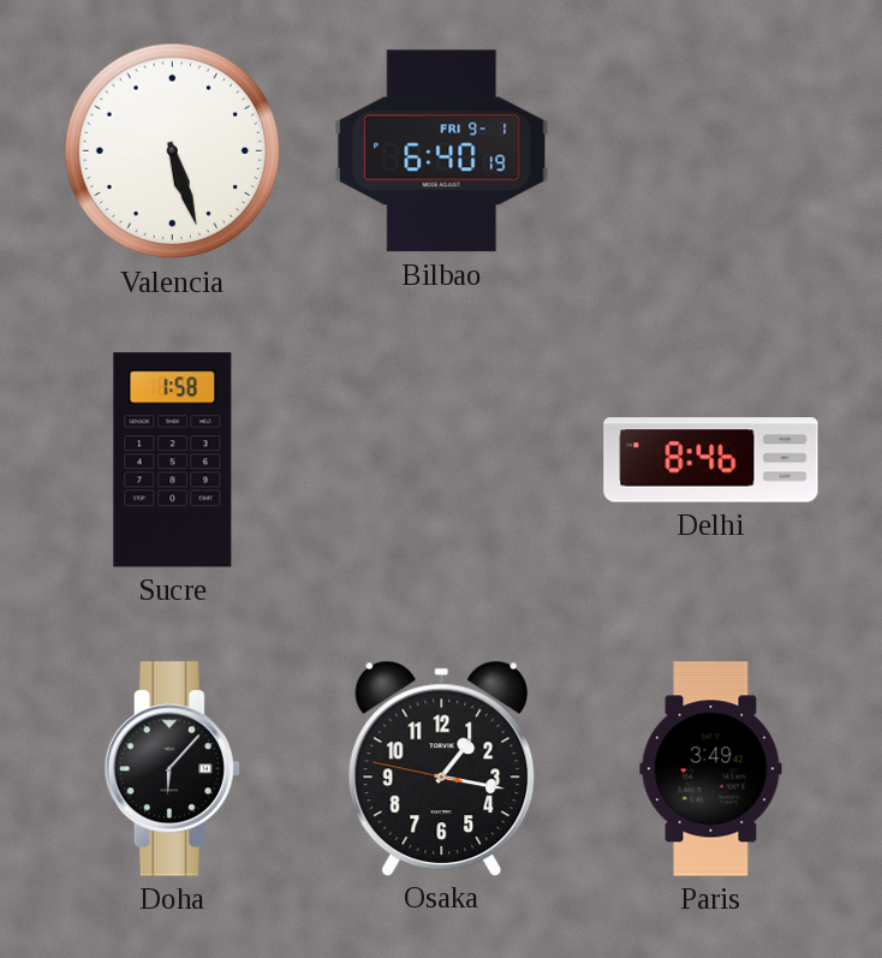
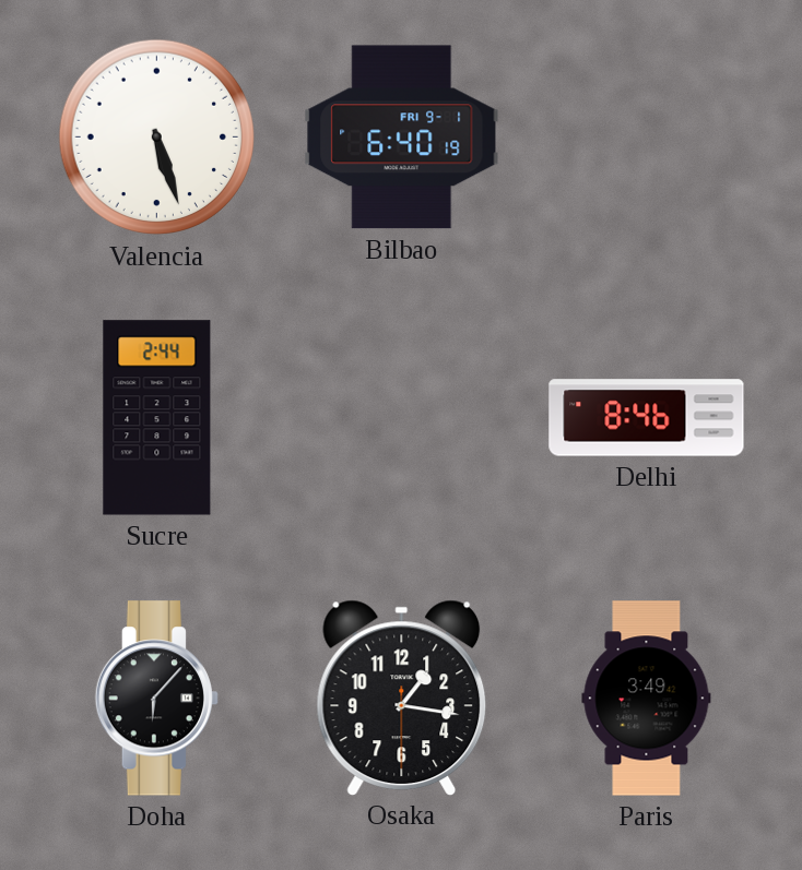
Sucre: 1:58 -> 2:44 (157, 418)
Osaka: 1:16:47 -> 1:16:30 (402, 698)
